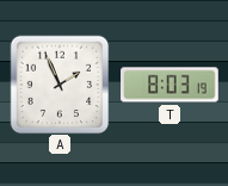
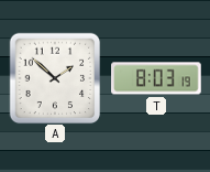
A: 1:56 -> 1:52 (55, 78)
